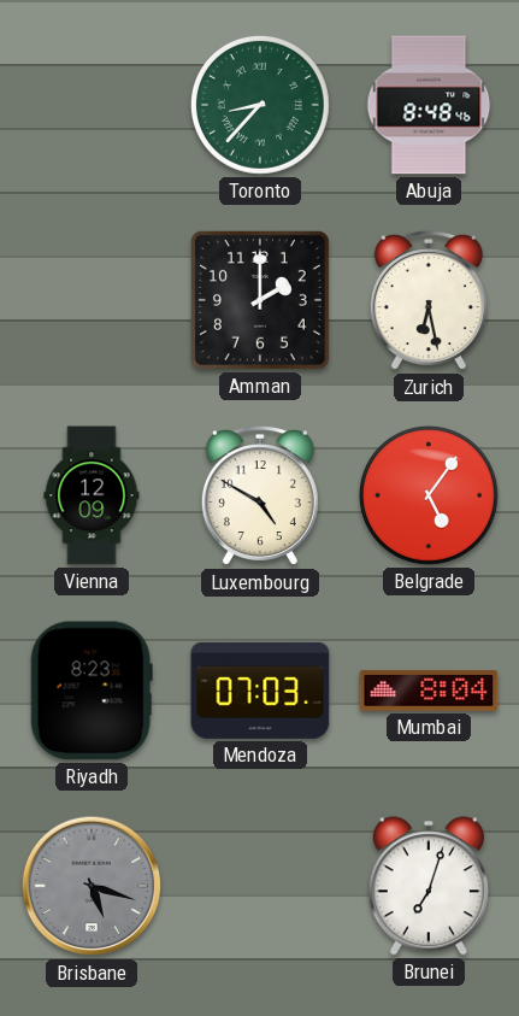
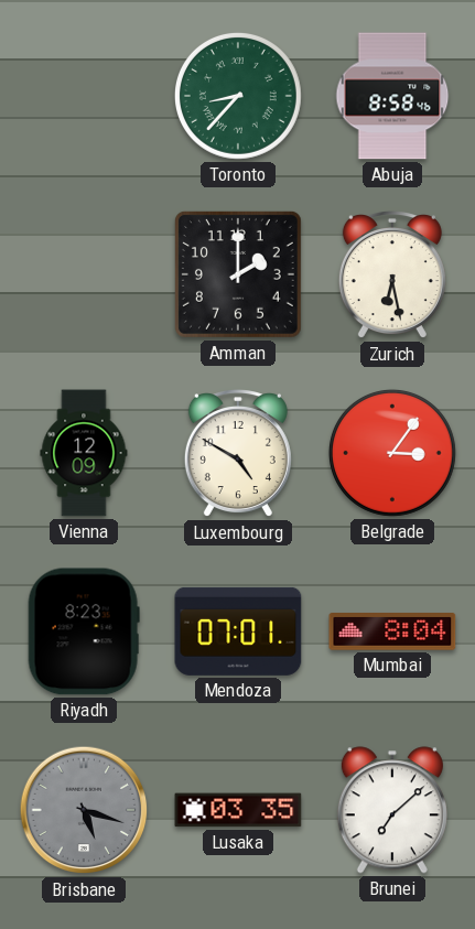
Abuja: 8:48 -> 8:58 (392, 96)
Belgrade: 5:06 -> 3:06 (392, 453)
Mendoza: 07:03 -> 07:01 (238, 631)
Lusaka: none -> 03:35 (238, 810)
Brunei: 7:03 -> 7:08 (392, 810)
